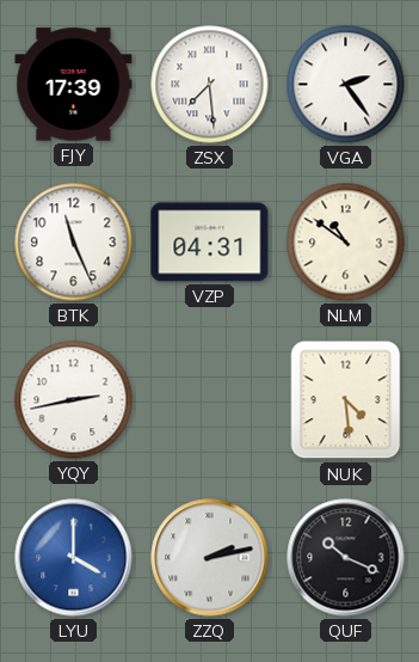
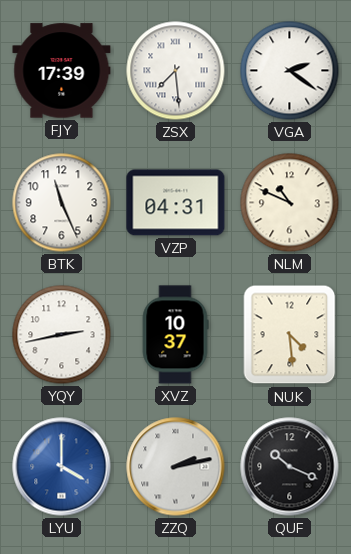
VGA: 2:24 -> 2:21 (290, 71)
NLM: 10:51 -> 10:49 (290, 203)
XVZ: none -> 10:37 (175, 335)
